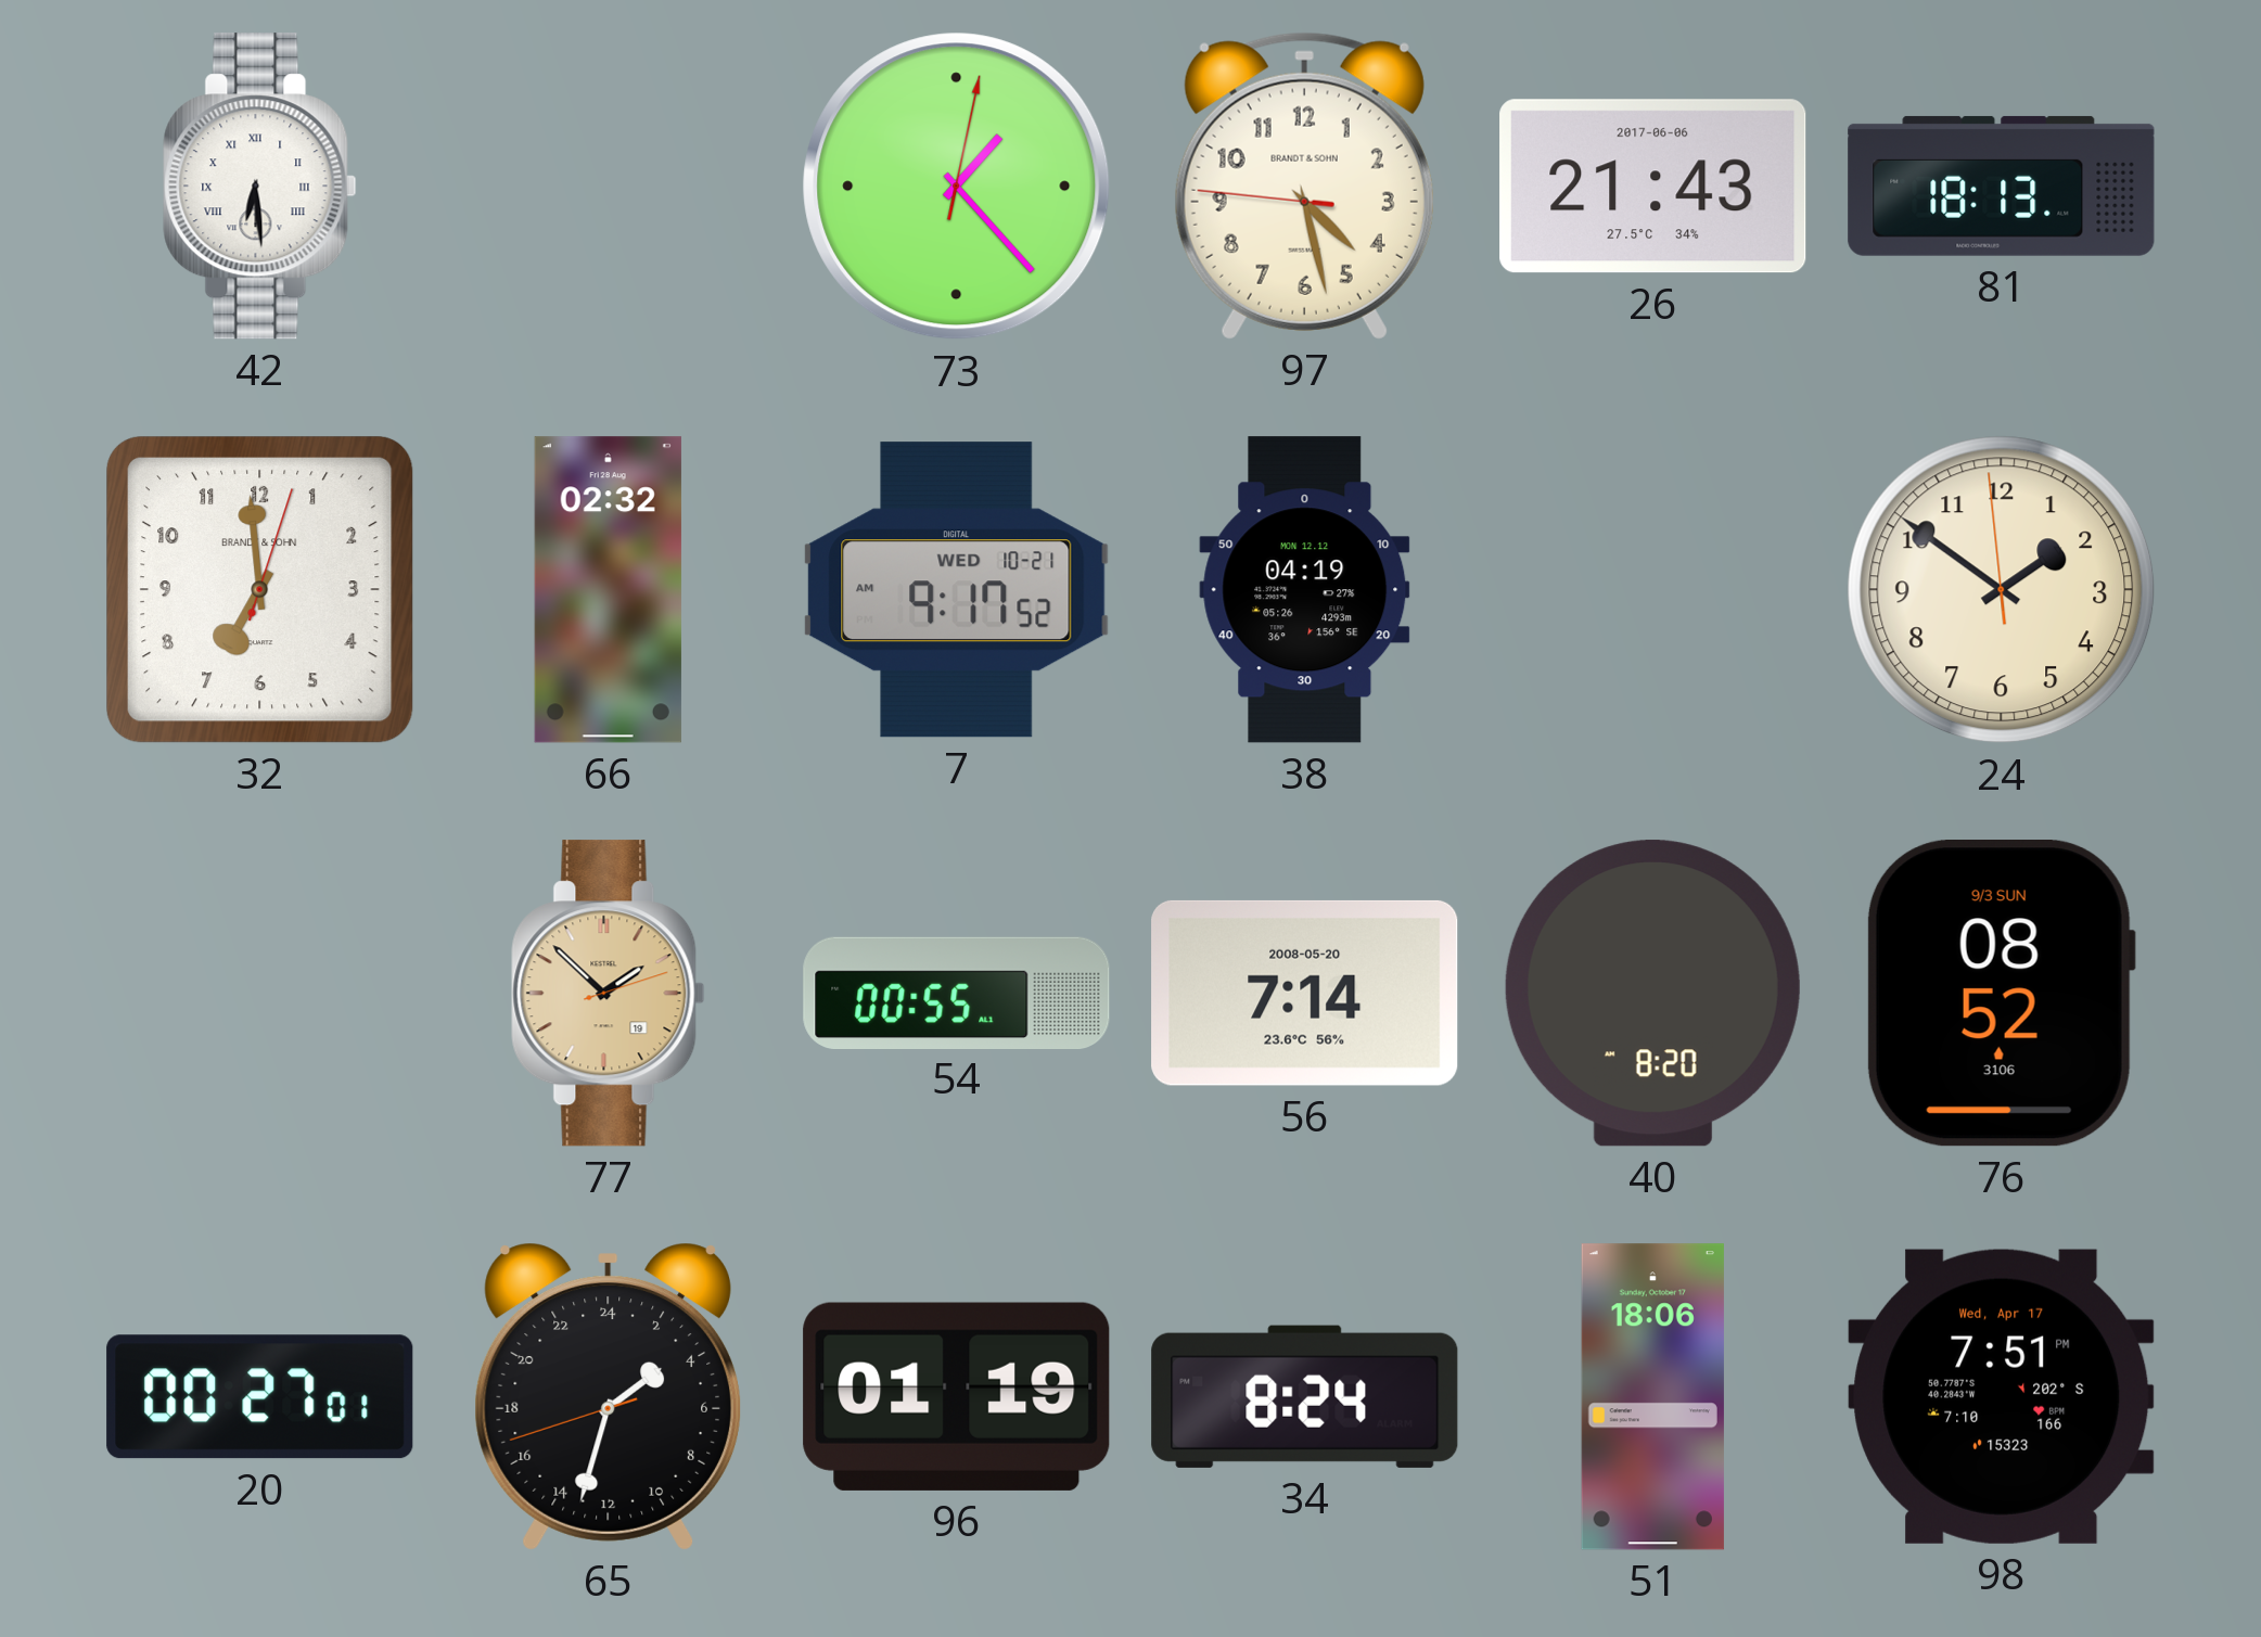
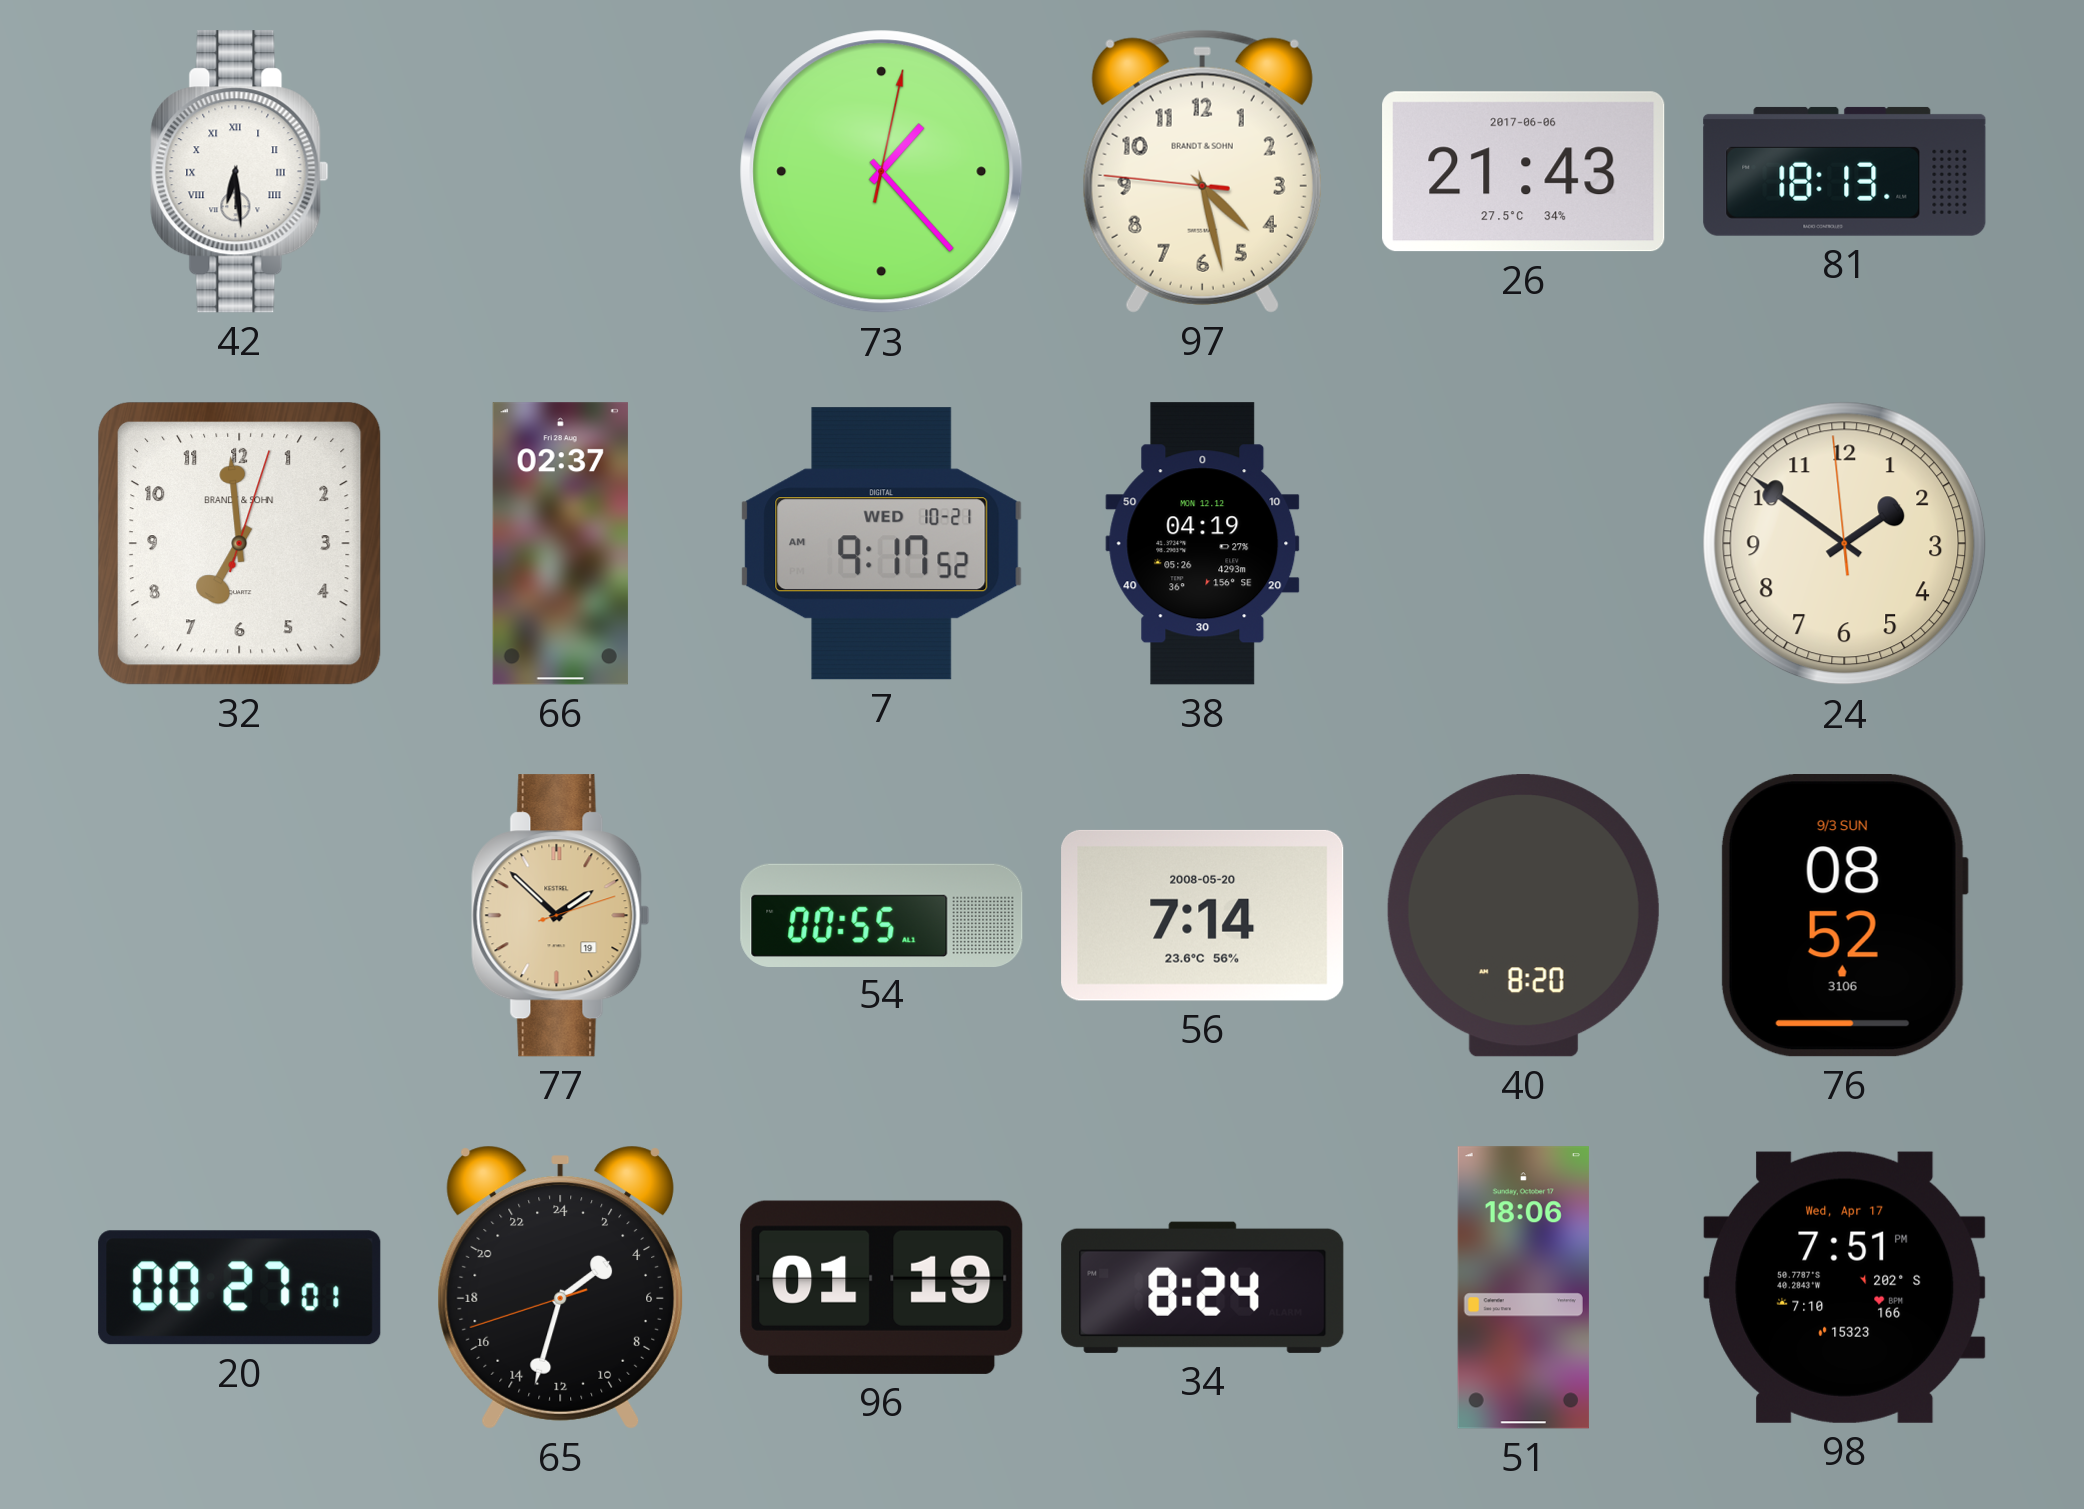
66: 02:32 -> 02:37 (560, 544)
